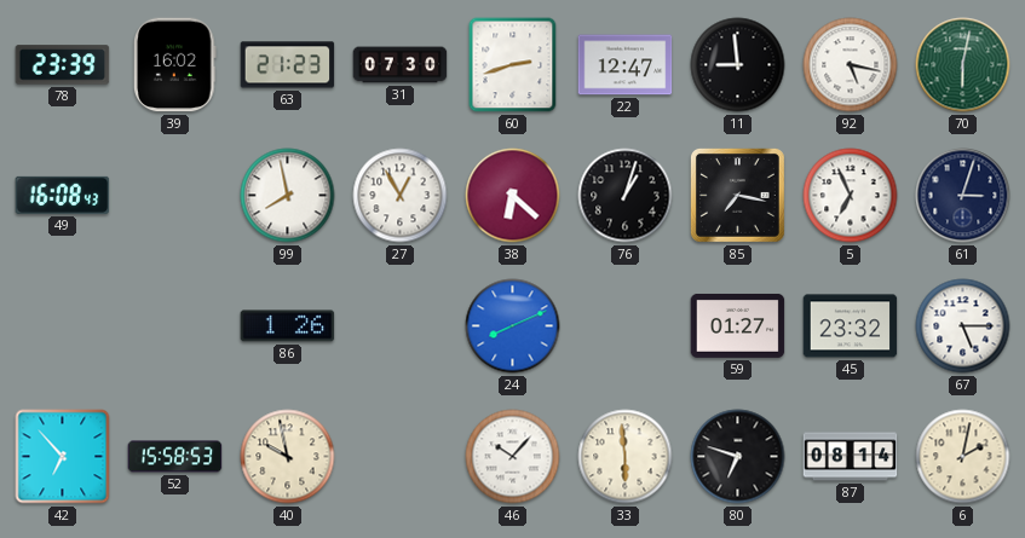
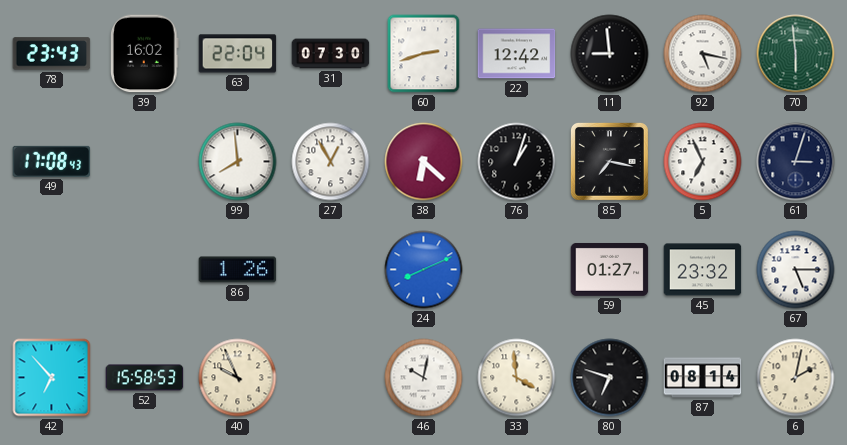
78: 23:39 -> 23:43 (52, 54)
63: 21:23 -> 22:04 (238, 54)
22: 12:47 -> 12:42 (517, 54)
70: 6:02 -> 5:59 (796, 54)
49: 16:08 -> 17:08 (52, 161)
99: 7:58 -> 7:59 (238, 162)
40: 9:58 -> 9:56 (238, 378)
46: 10:07 -> 10:02 (424, 378)
33: 5:59 -> 3:59 (517, 378)
